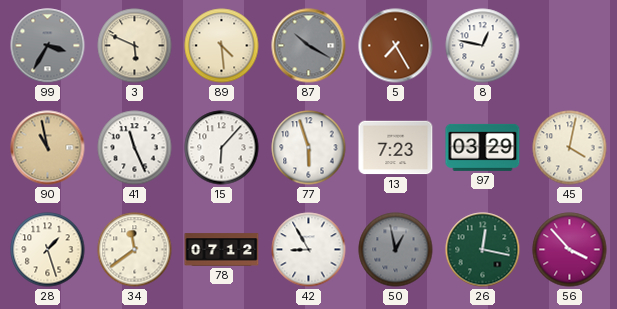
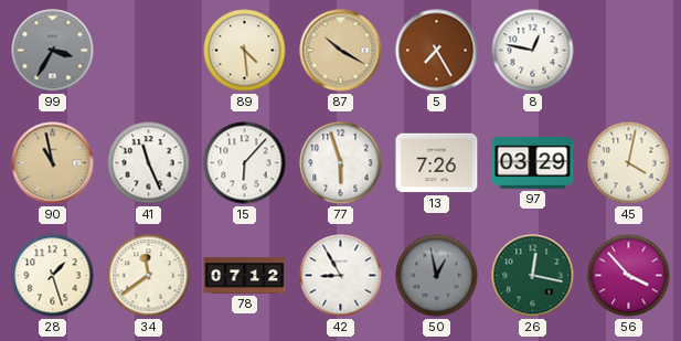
3: 5:49 -> none (135, 46)
87 dial: grey -> champagne (341, 51)
13: 7:23 -> 7:26 (437, 163)
